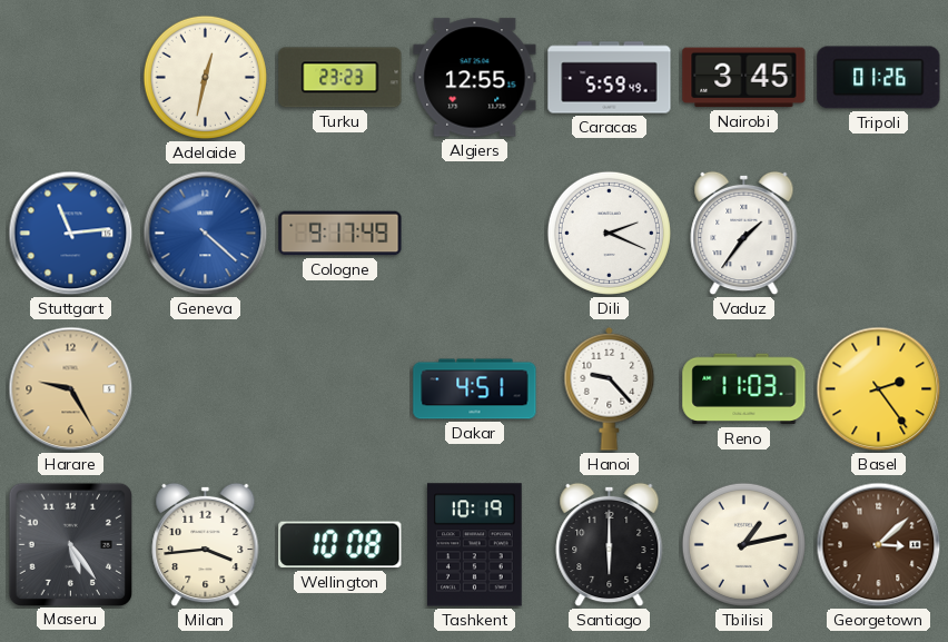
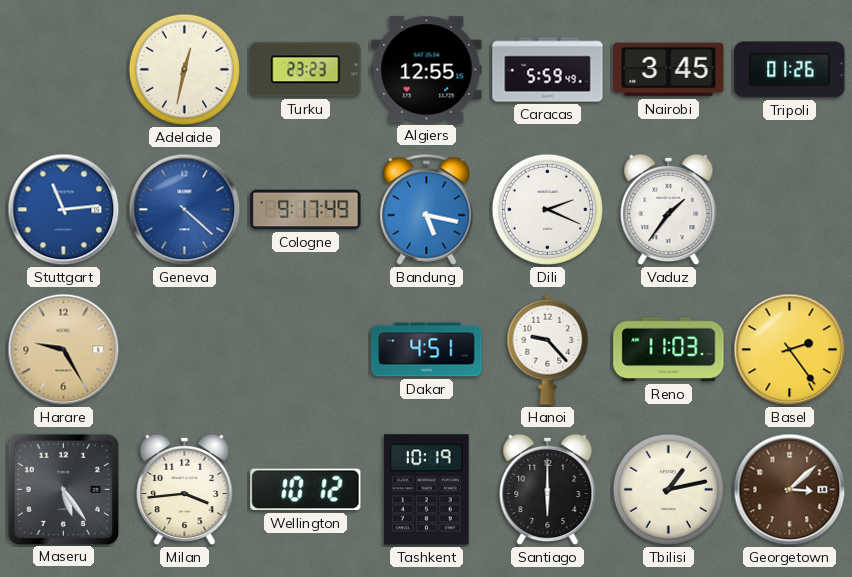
Bandung: none -> 5:17 (427, 209)
Wellington: 10:08 -> 10:12 (306, 490)
